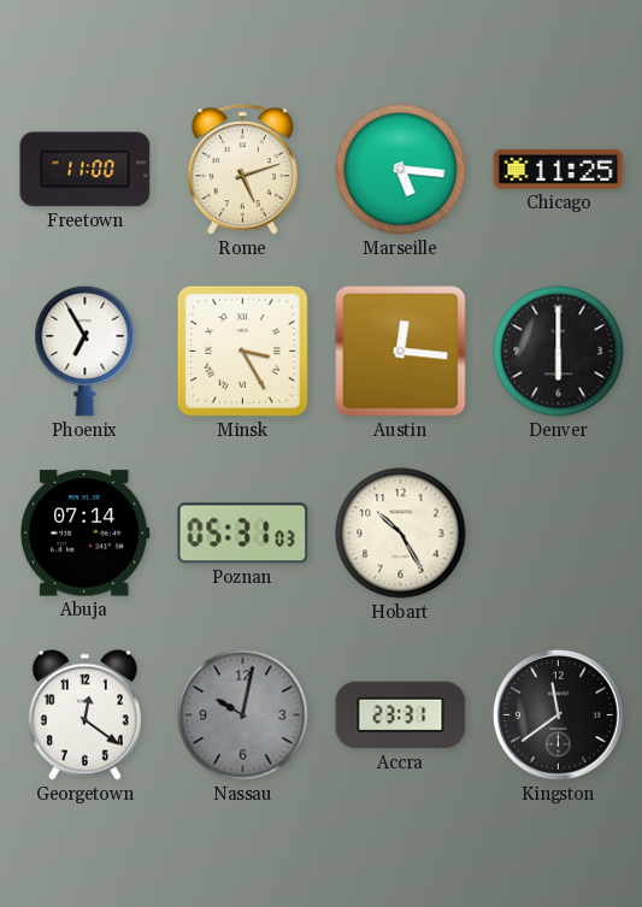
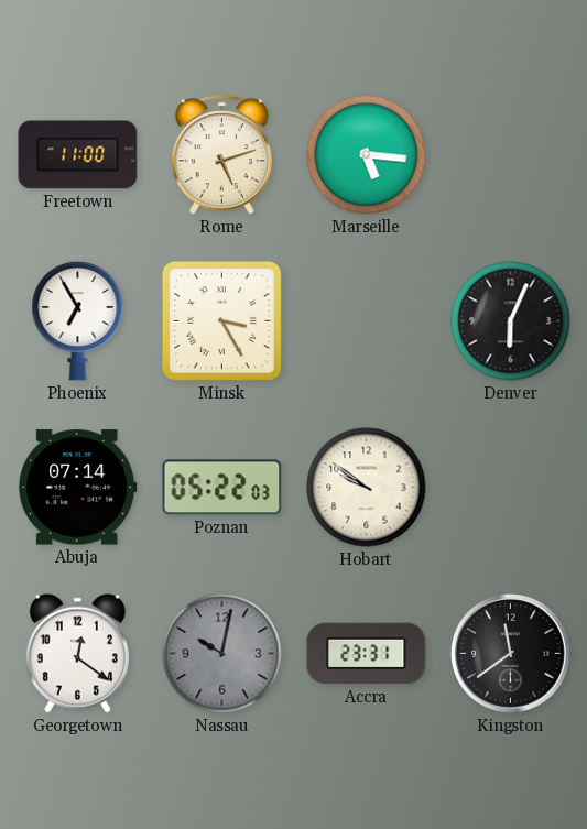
Chicago: 11:25 -> none (559, 169)
Austin: 12:16 -> none (401, 352)
Denver: 6:00 -> 6:04 (511, 321)
Poznan: 05:31 -> 05:22 (222, 488)
Hobart: 10:25 -> 9:51 (367, 488)
